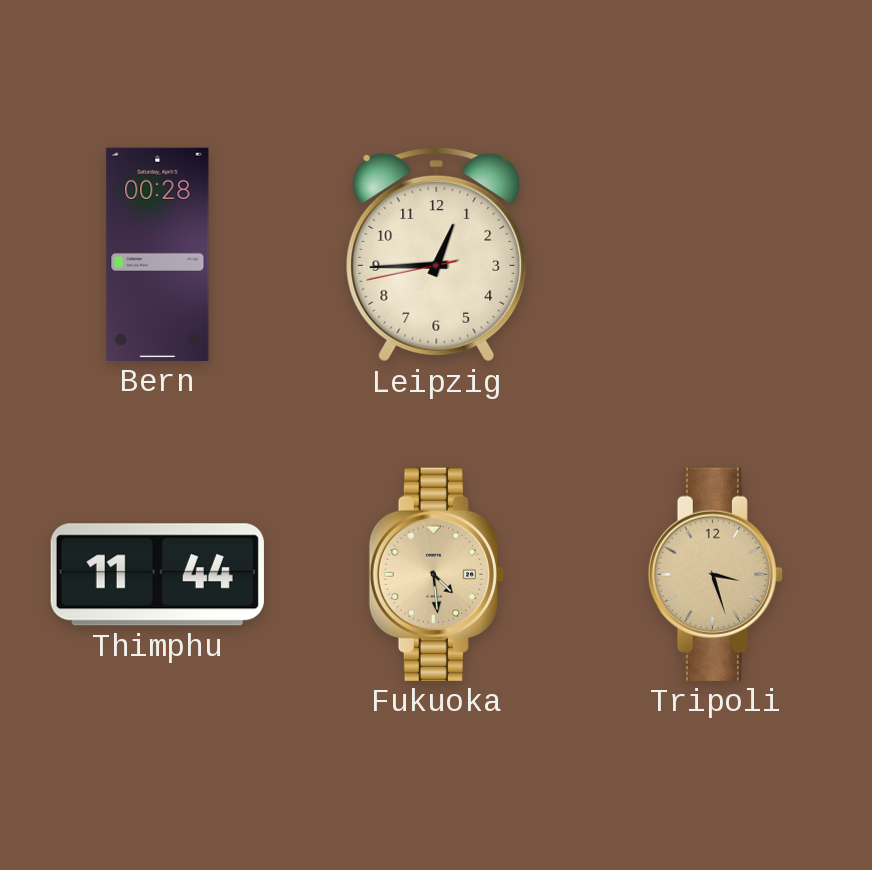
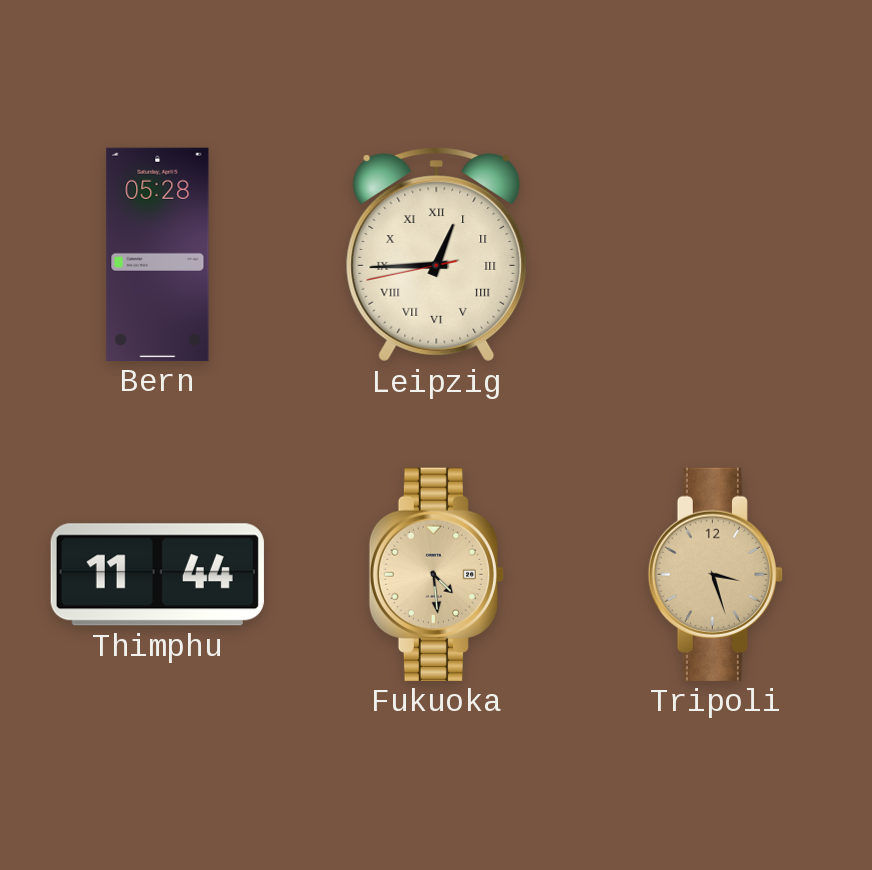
Bern: 00:28 -> 05:28 (158, 254)
Leipzig numerals: Arabic -> Roman (437, 255)
